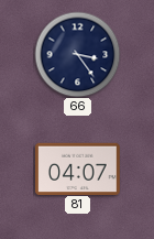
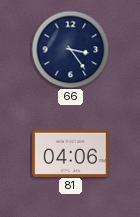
81: 04:07 -> 04:06 (71, 153)
